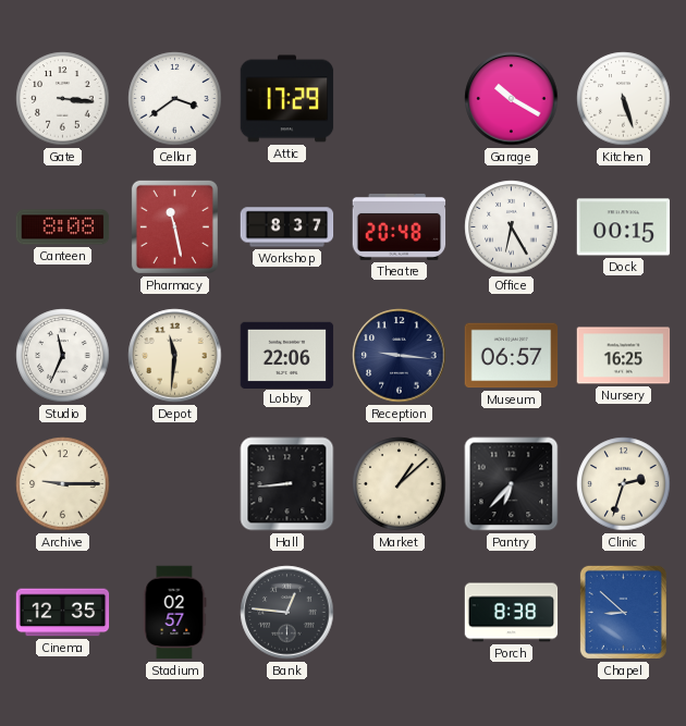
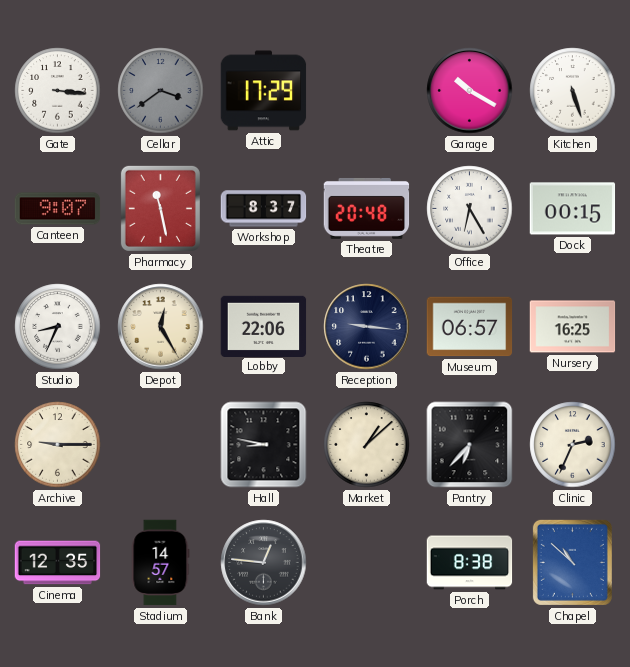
Cellar dial: white -> grey (161, 91)
Canteen: 8:08 -> 9:07 (58, 209)
Studio: 11:34 -> 8:34 (58, 327)
Depot: 11:31 -> 12:25 (161, 327)
Hall: 8:44 -> 8:47 (264, 445)
Clinic: 2:33 -> 2:34 (573, 445)
Stadium: 02:57 -> 14:57 (161, 563)
Chapel: 8:52 -> 10:52 (572, 562)
